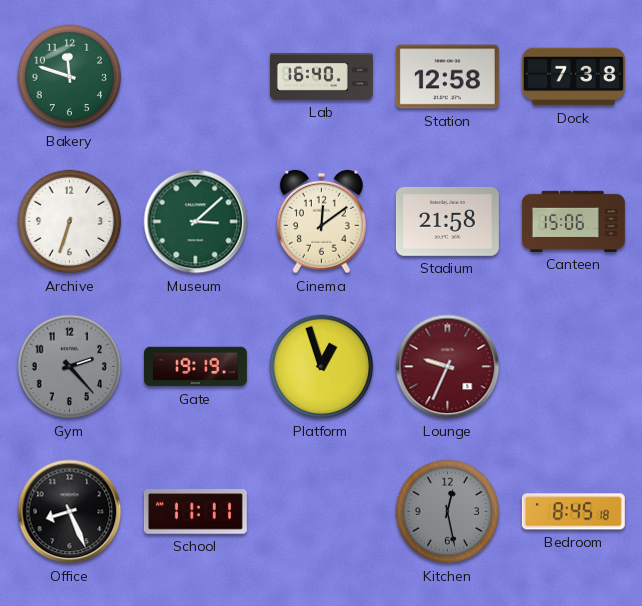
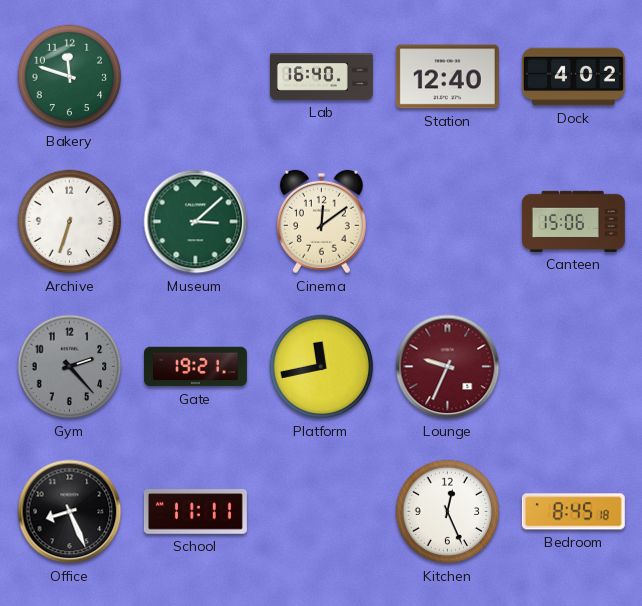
Station: 12:58 -> 12:40 (447, 77)
Dock: 7:38 -> 4:02 (573, 77)
Stadium: 21:58 -> none (447, 221)
Gate: 19:19 -> 19:21 (195, 367)
Platform: 12:57 -> 11:43 (322, 367)
Kitchen: 12:28 -> 12:26 (448, 512)
Kitchen dial: grey -> white (448, 512)
